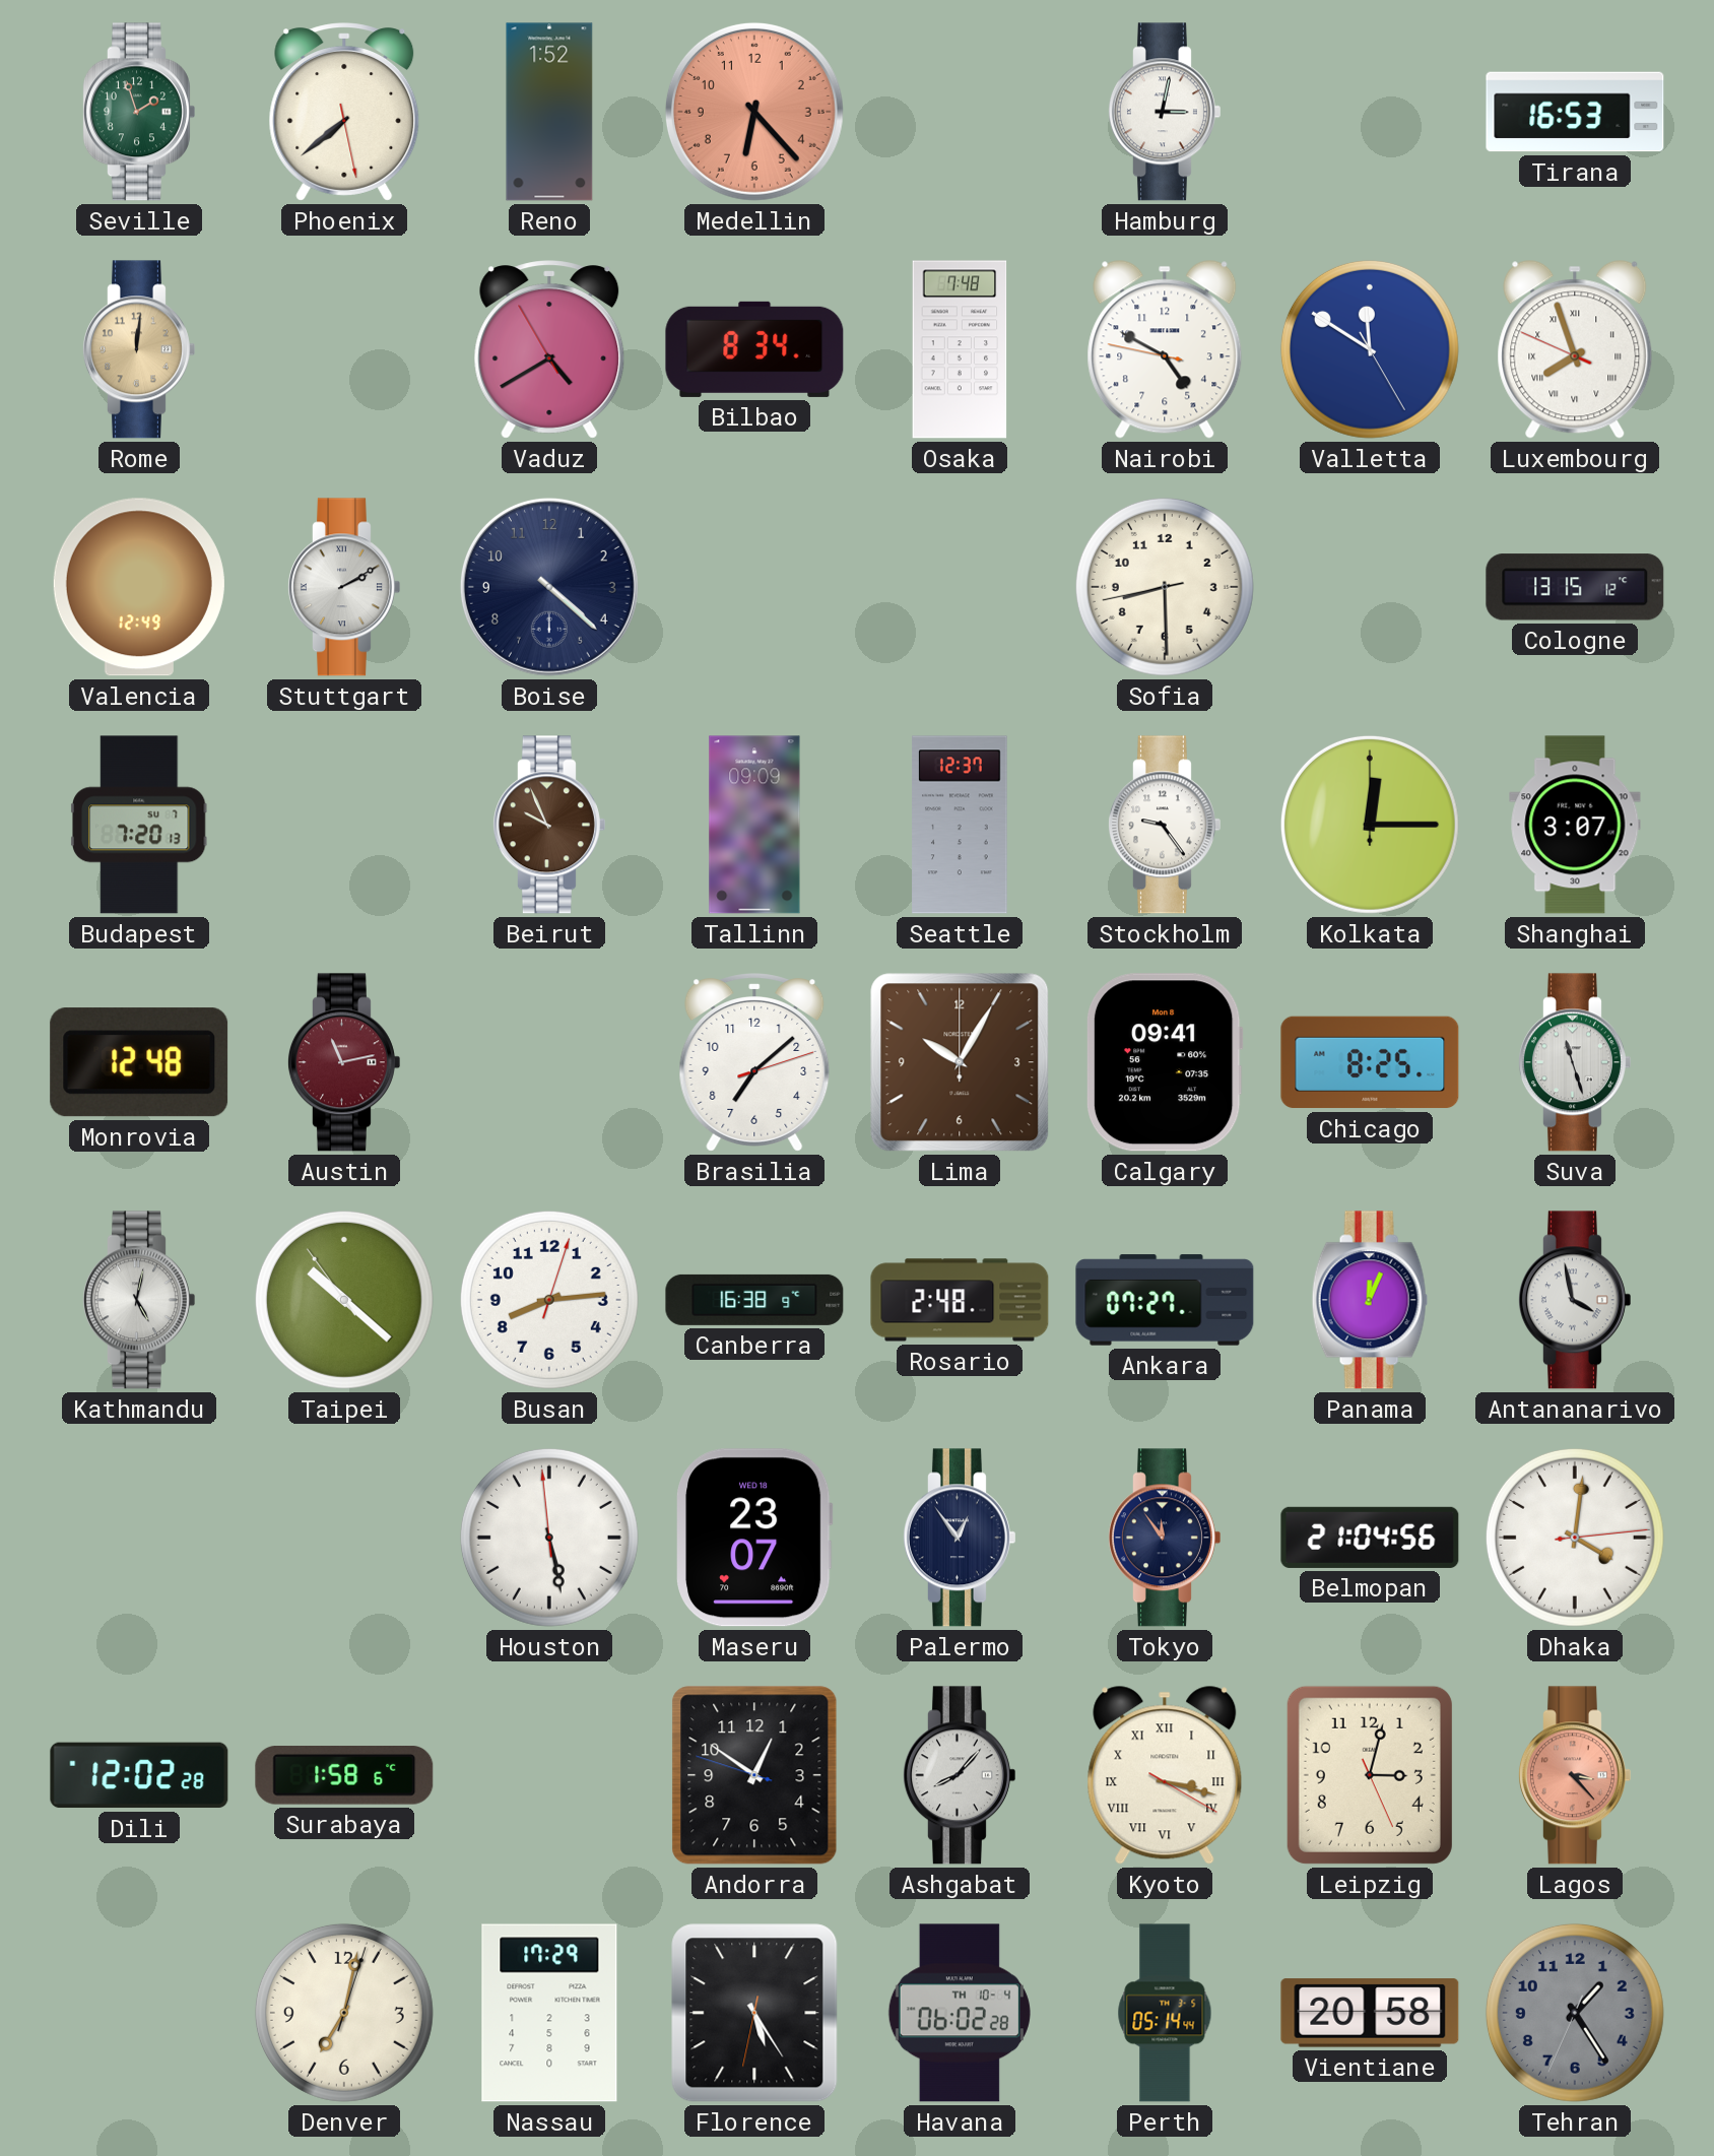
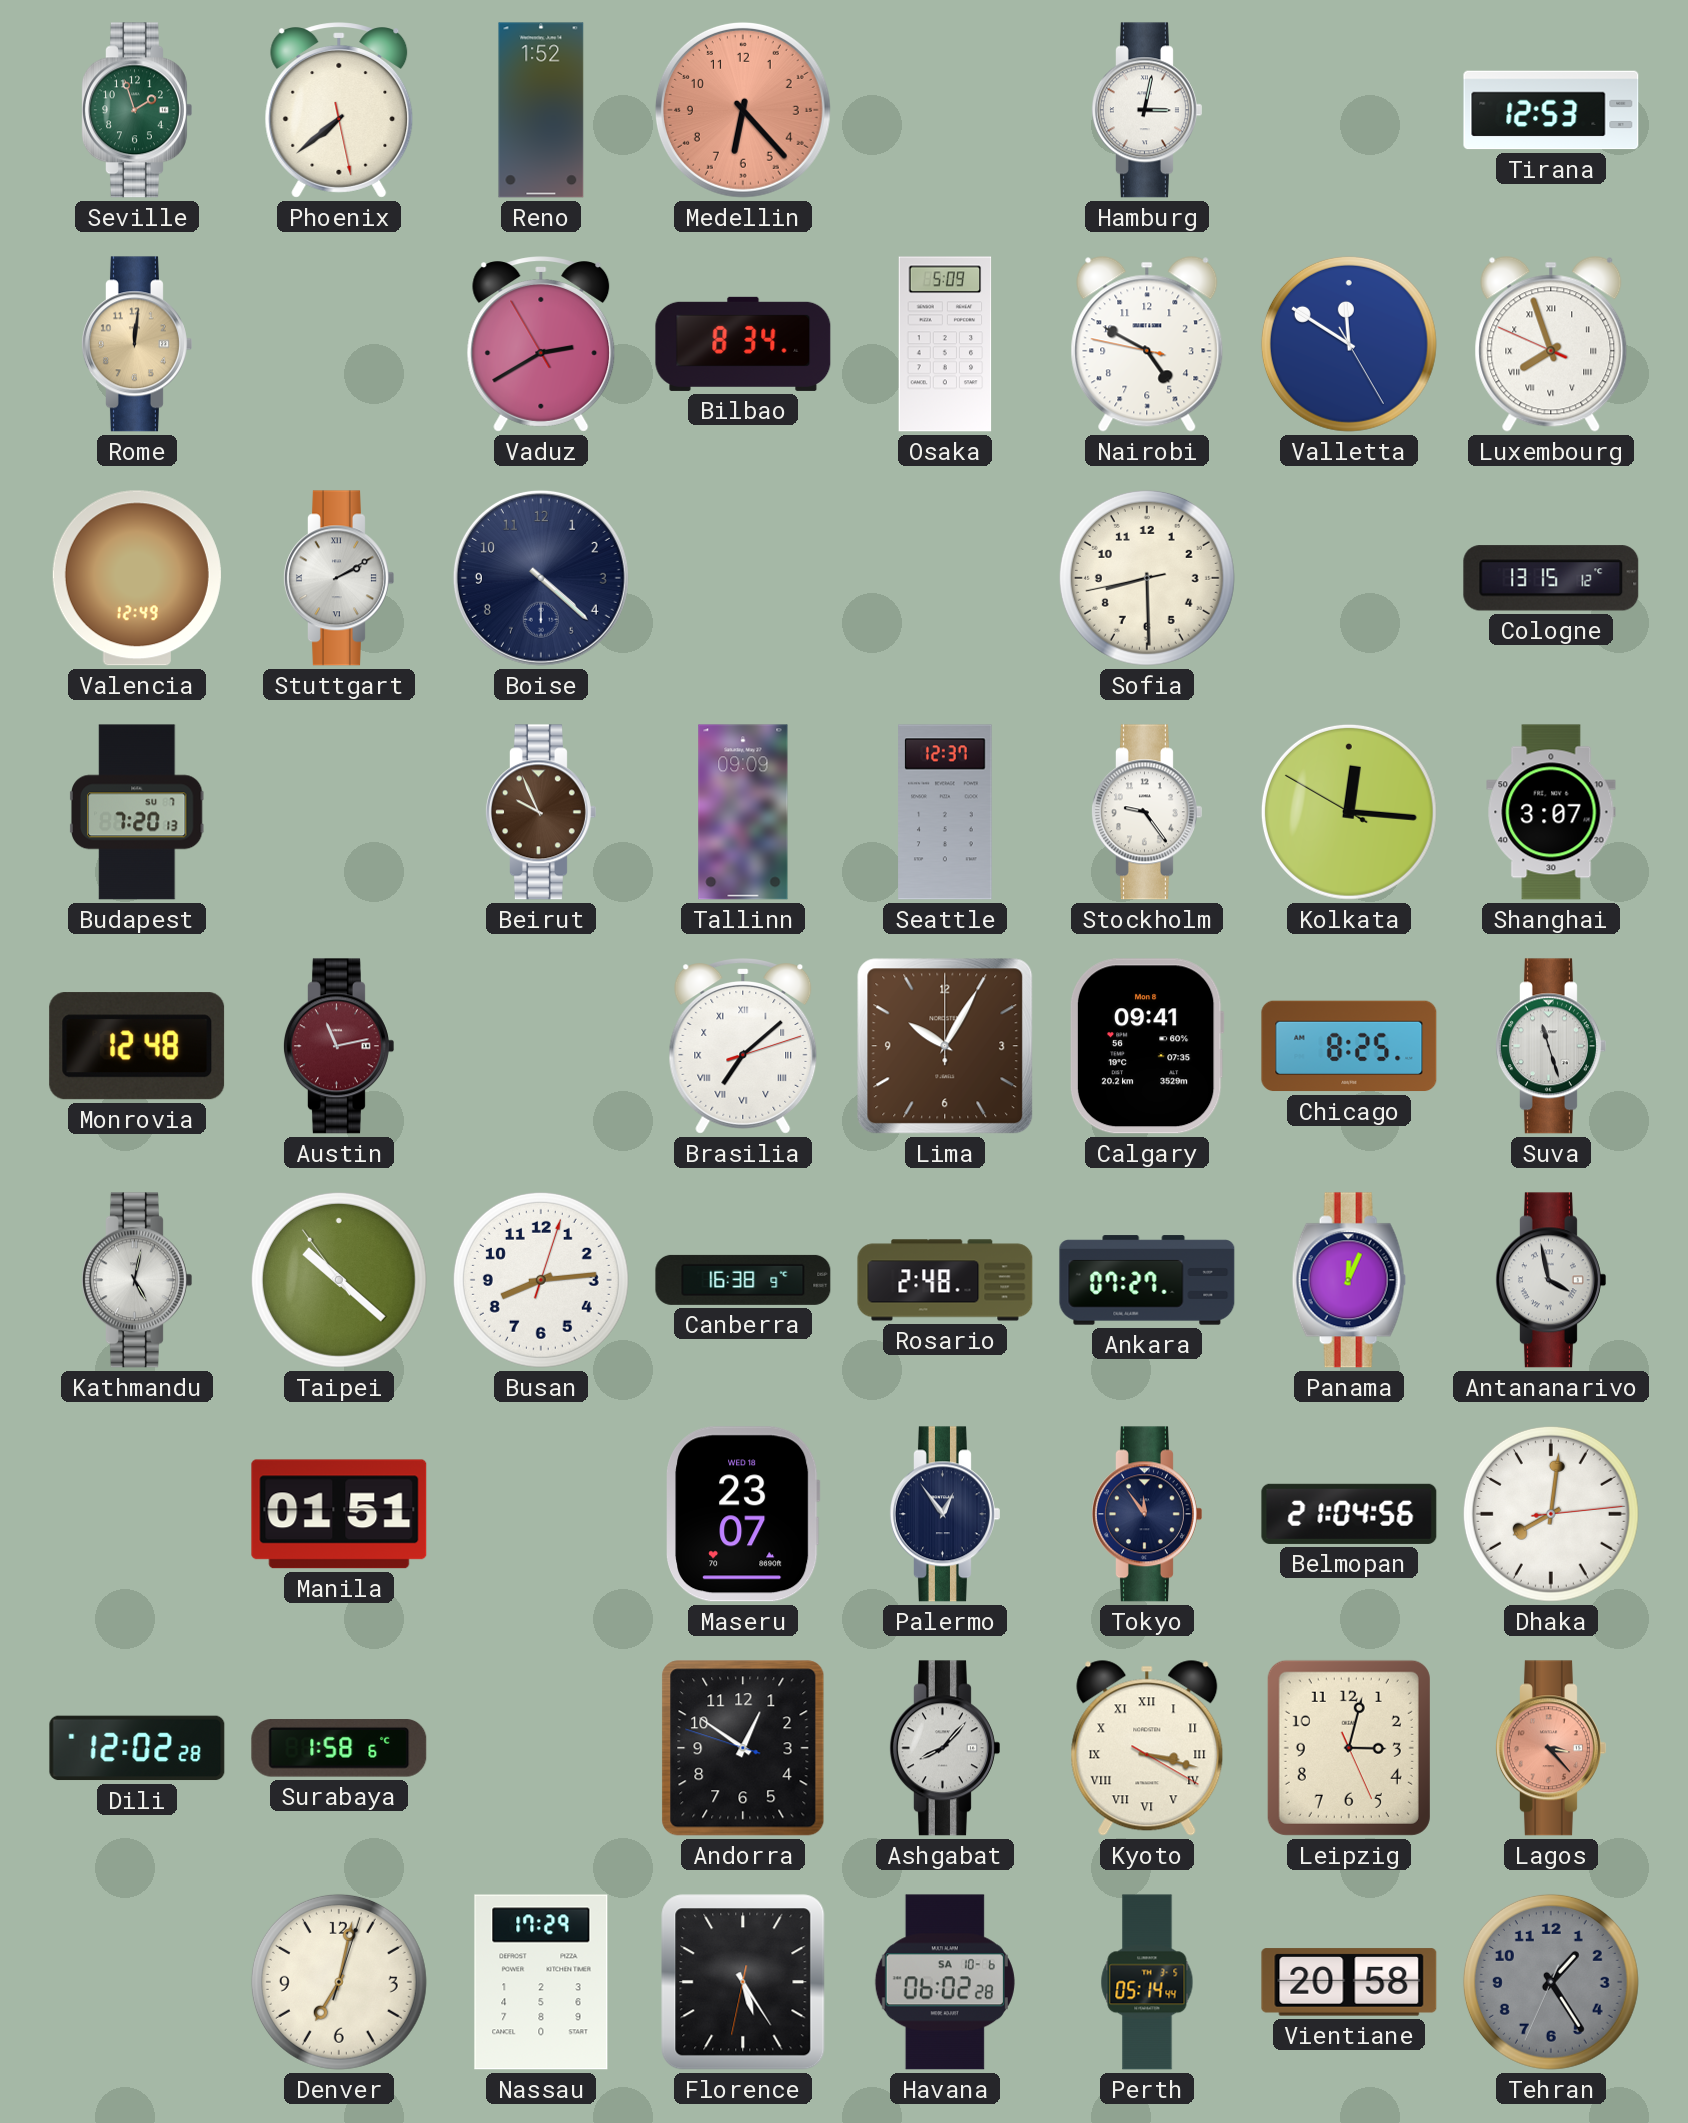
Tirana: 16:53 -> 12:53 (1551, 110)
Vaduz: 4:39 -> 2:39 (541, 344)
Osaka: 7:48 -> 5:09 (945, 344)
Kolkata: 12:15:00 -> 12:15:50 (1349, 812)
Brasilia numerals: Arabic -> Roman (743, 1046)
Manila: none -> 01:51 (339, 1514)
Houston: 5:27 -> none (549, 1538)
Dhaka: 4:01 -> 8:01 (1551, 1514)
Havana date: TH 10-4 -> SA 10-6 (945, 1982)
